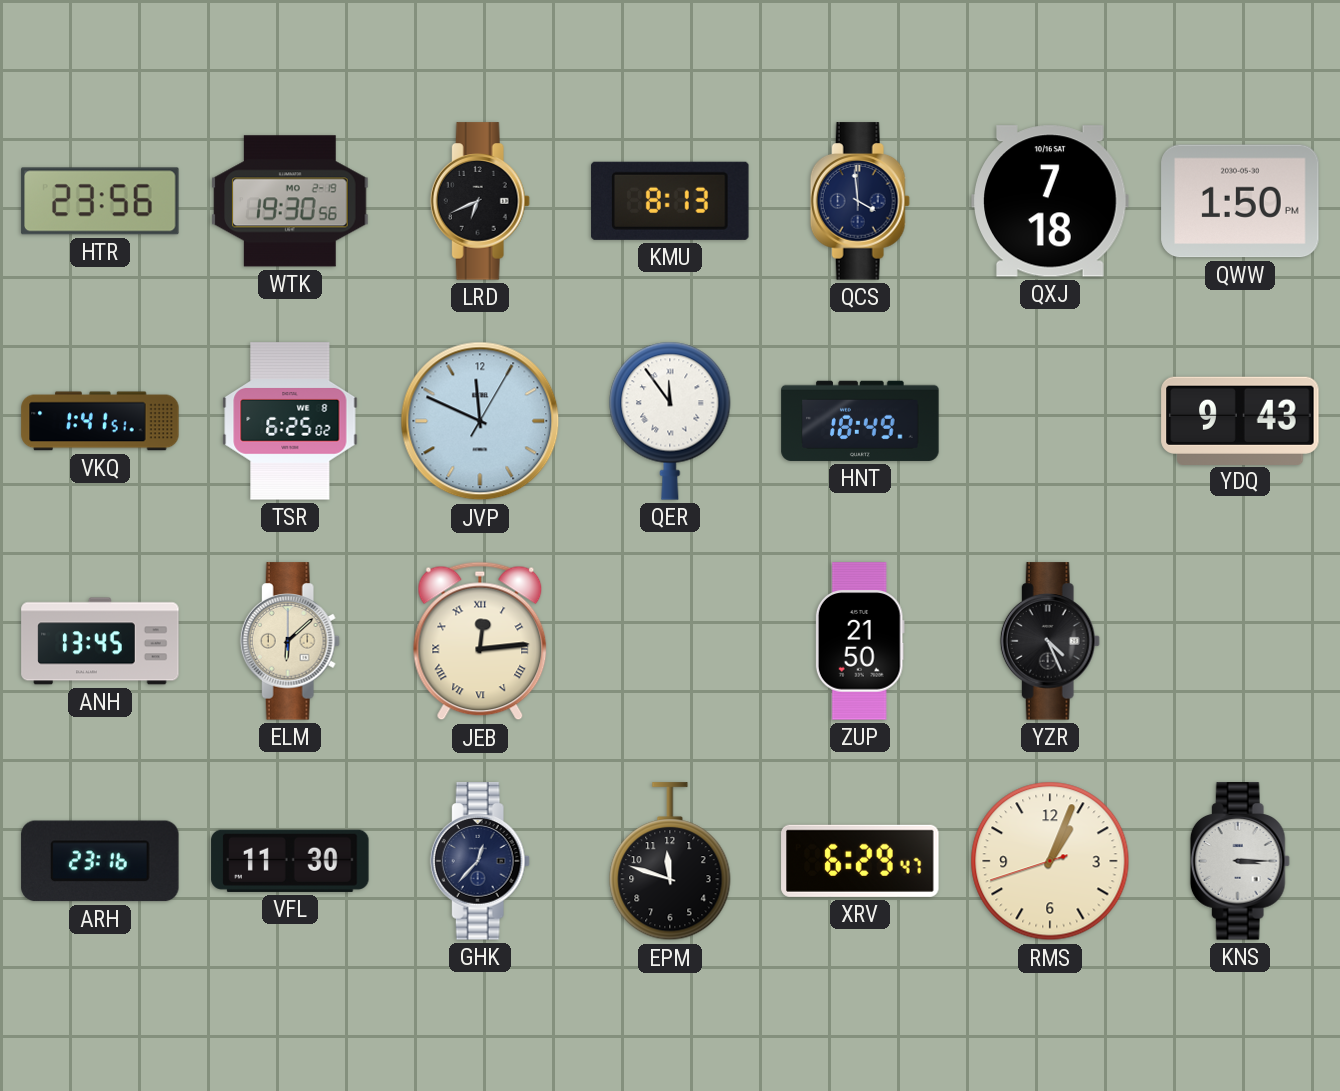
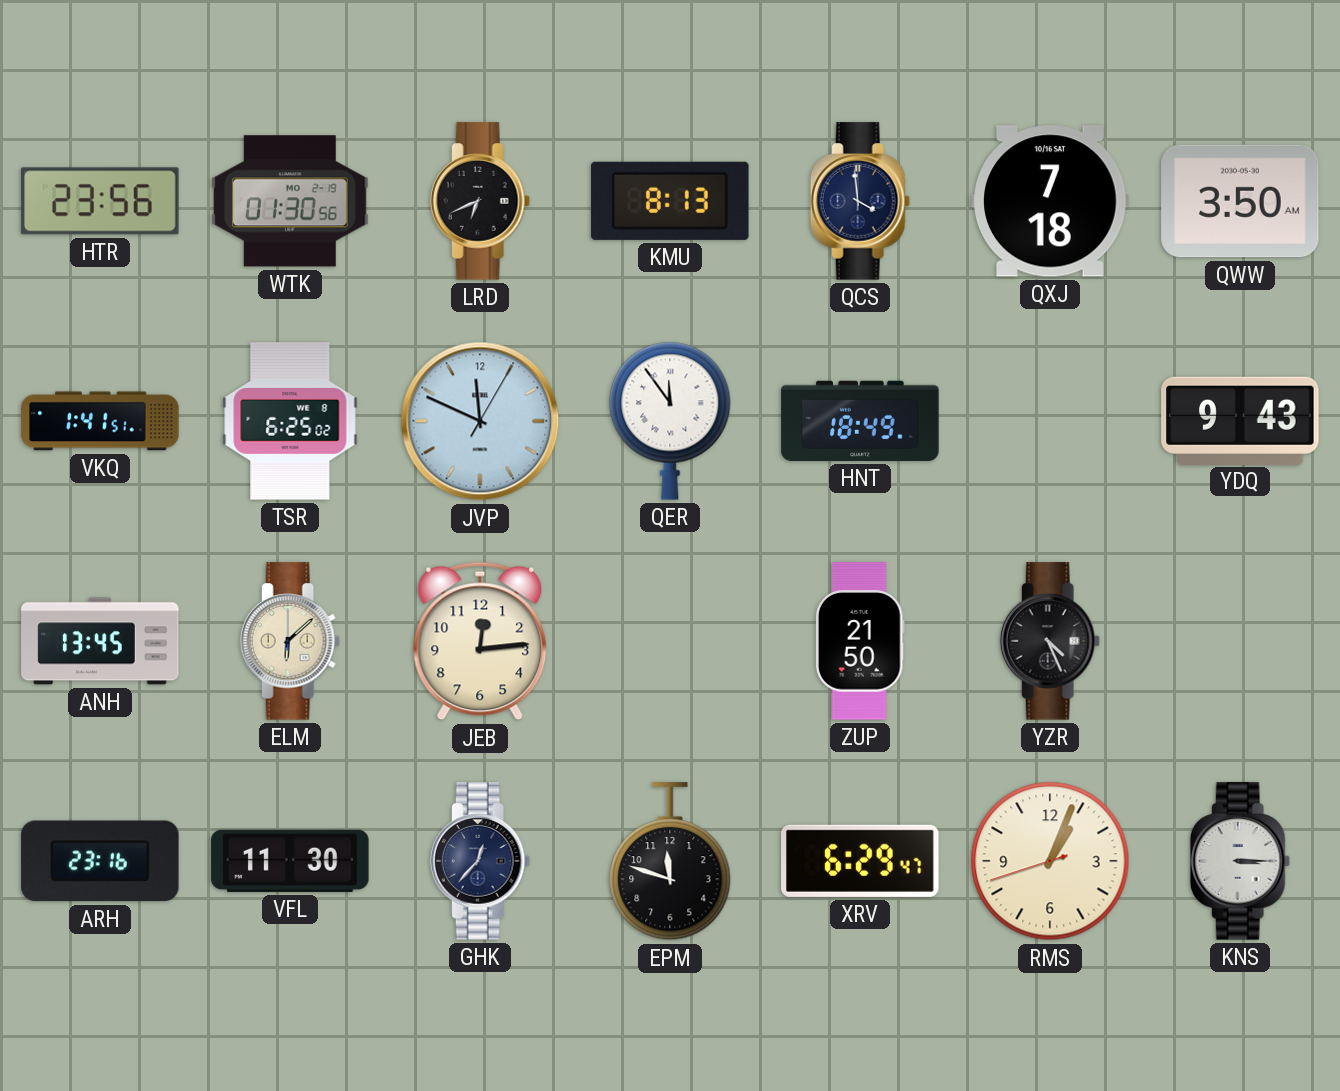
WTK: 19:30 -> 01:30 (290, 201)
QWW: 1:50 -> 3:50 (1240, 201)
JEB numerals: Roman -> Arabic (480, 641)
